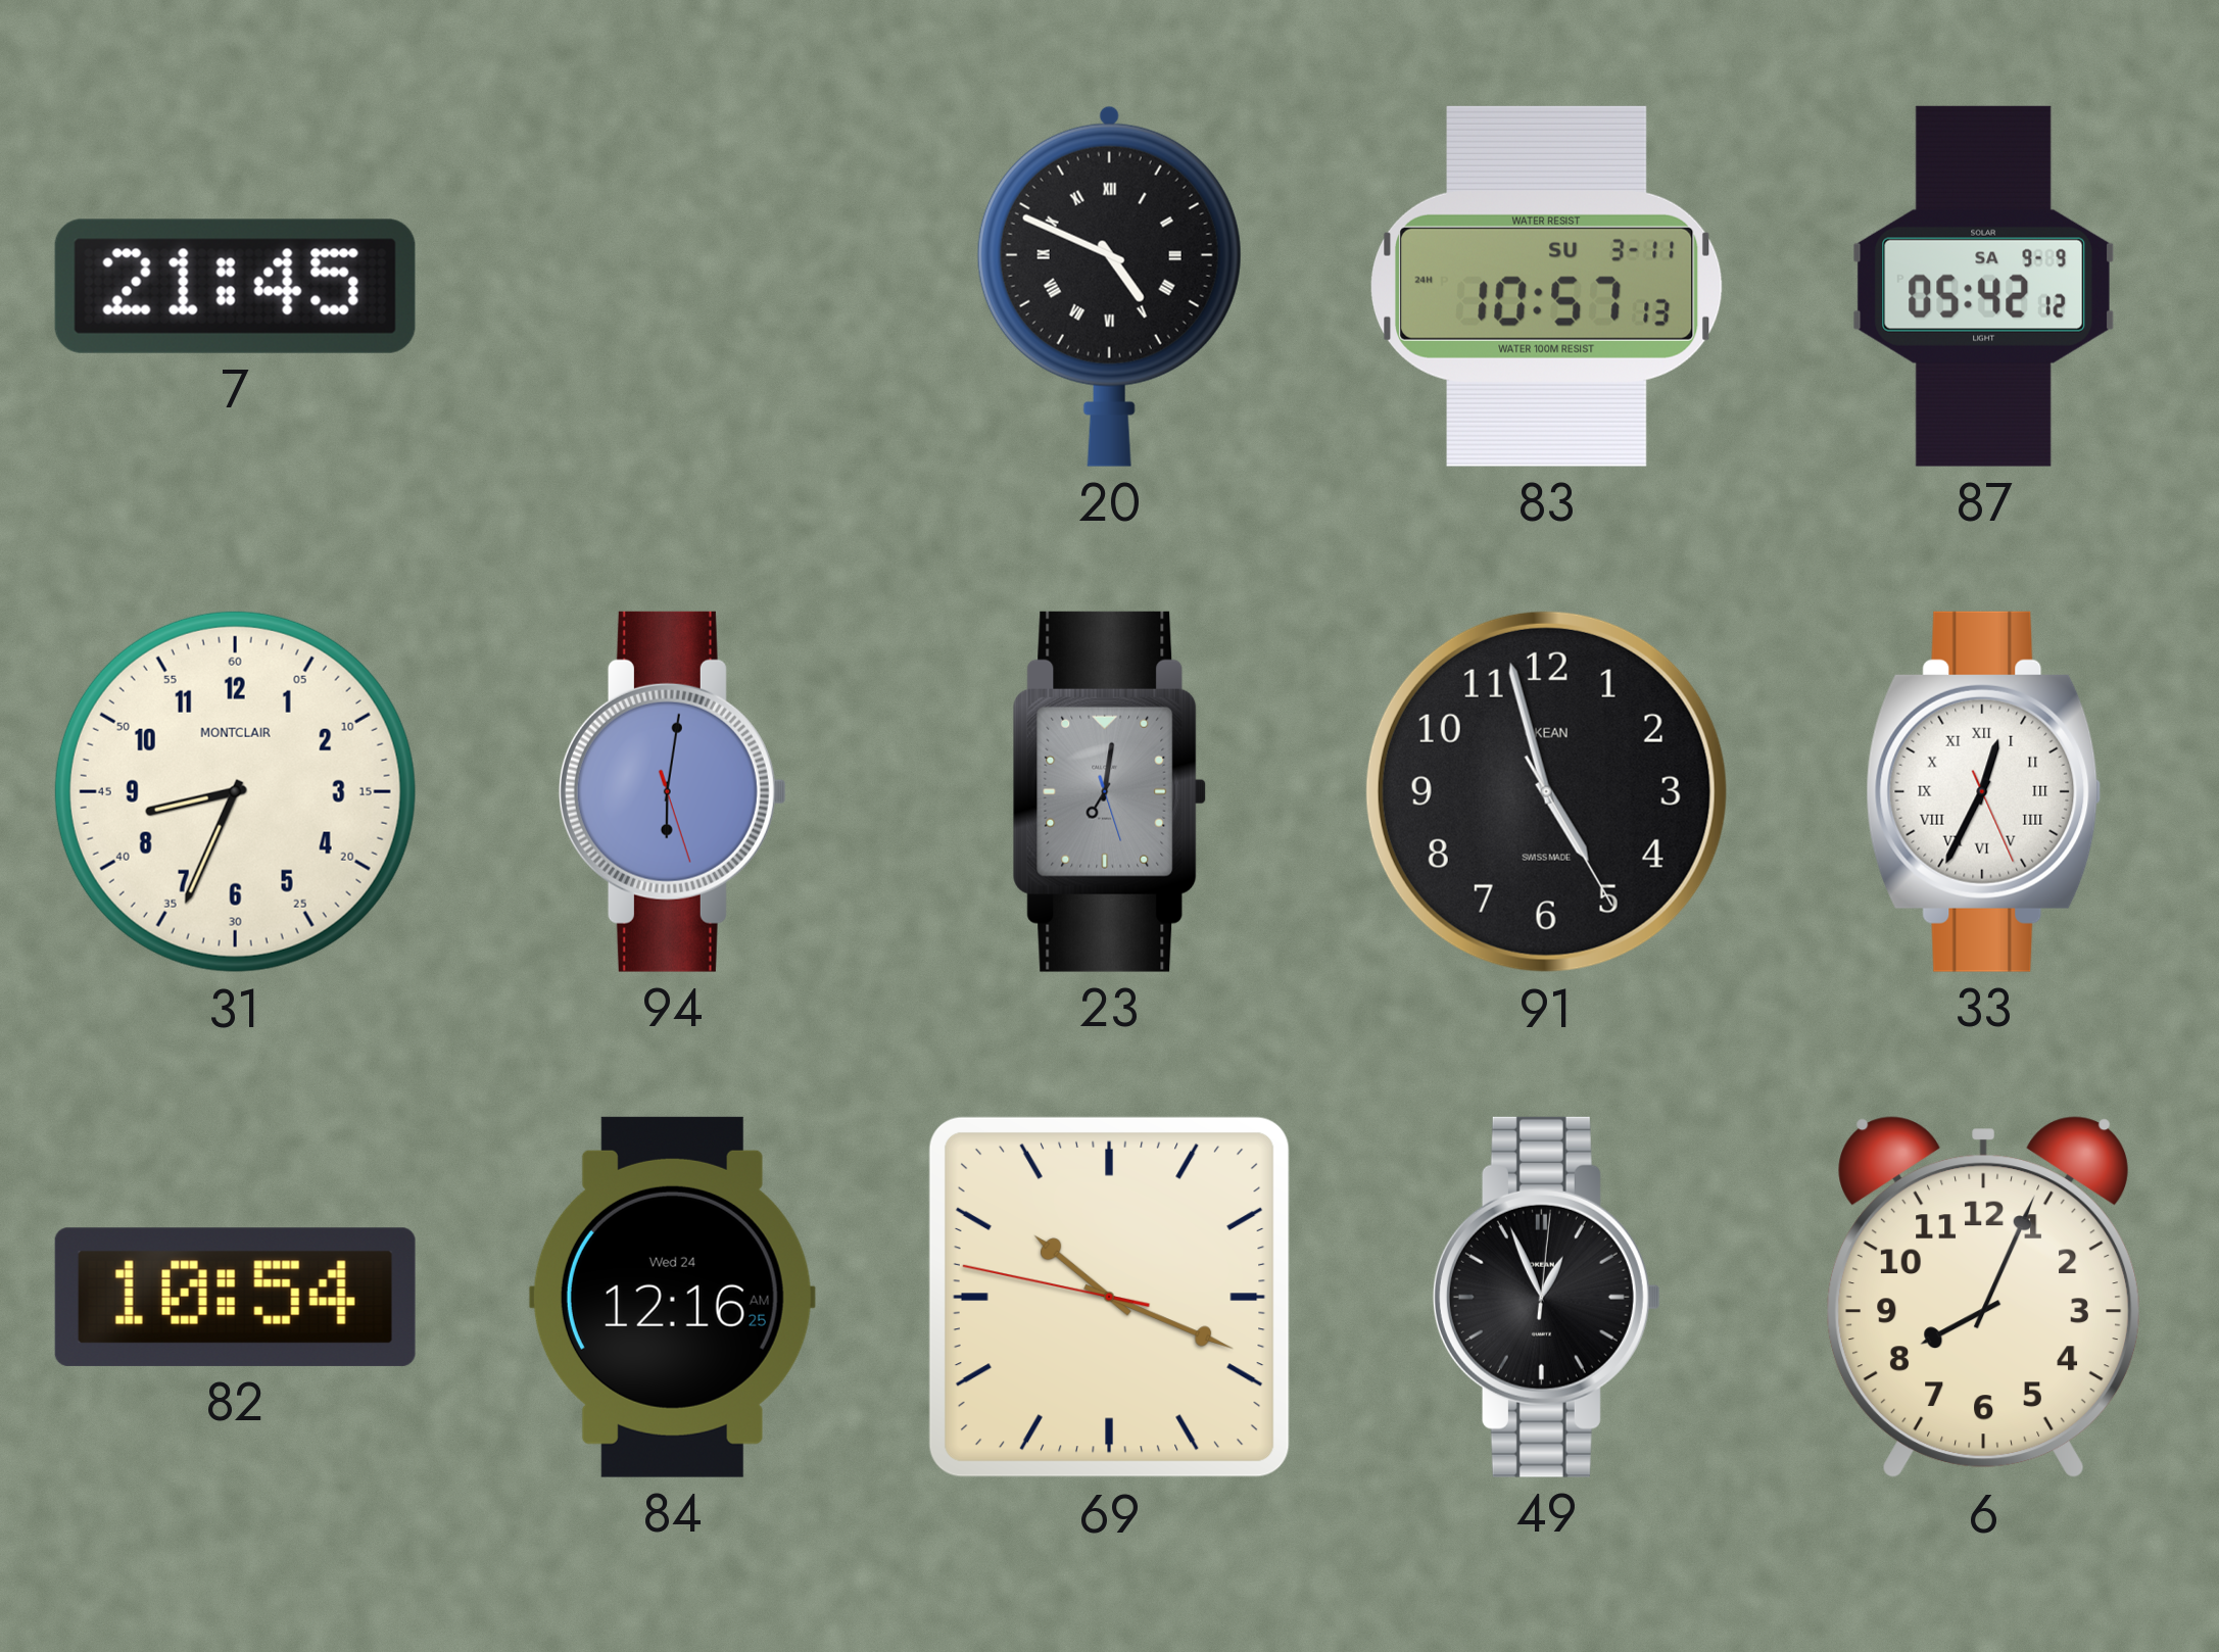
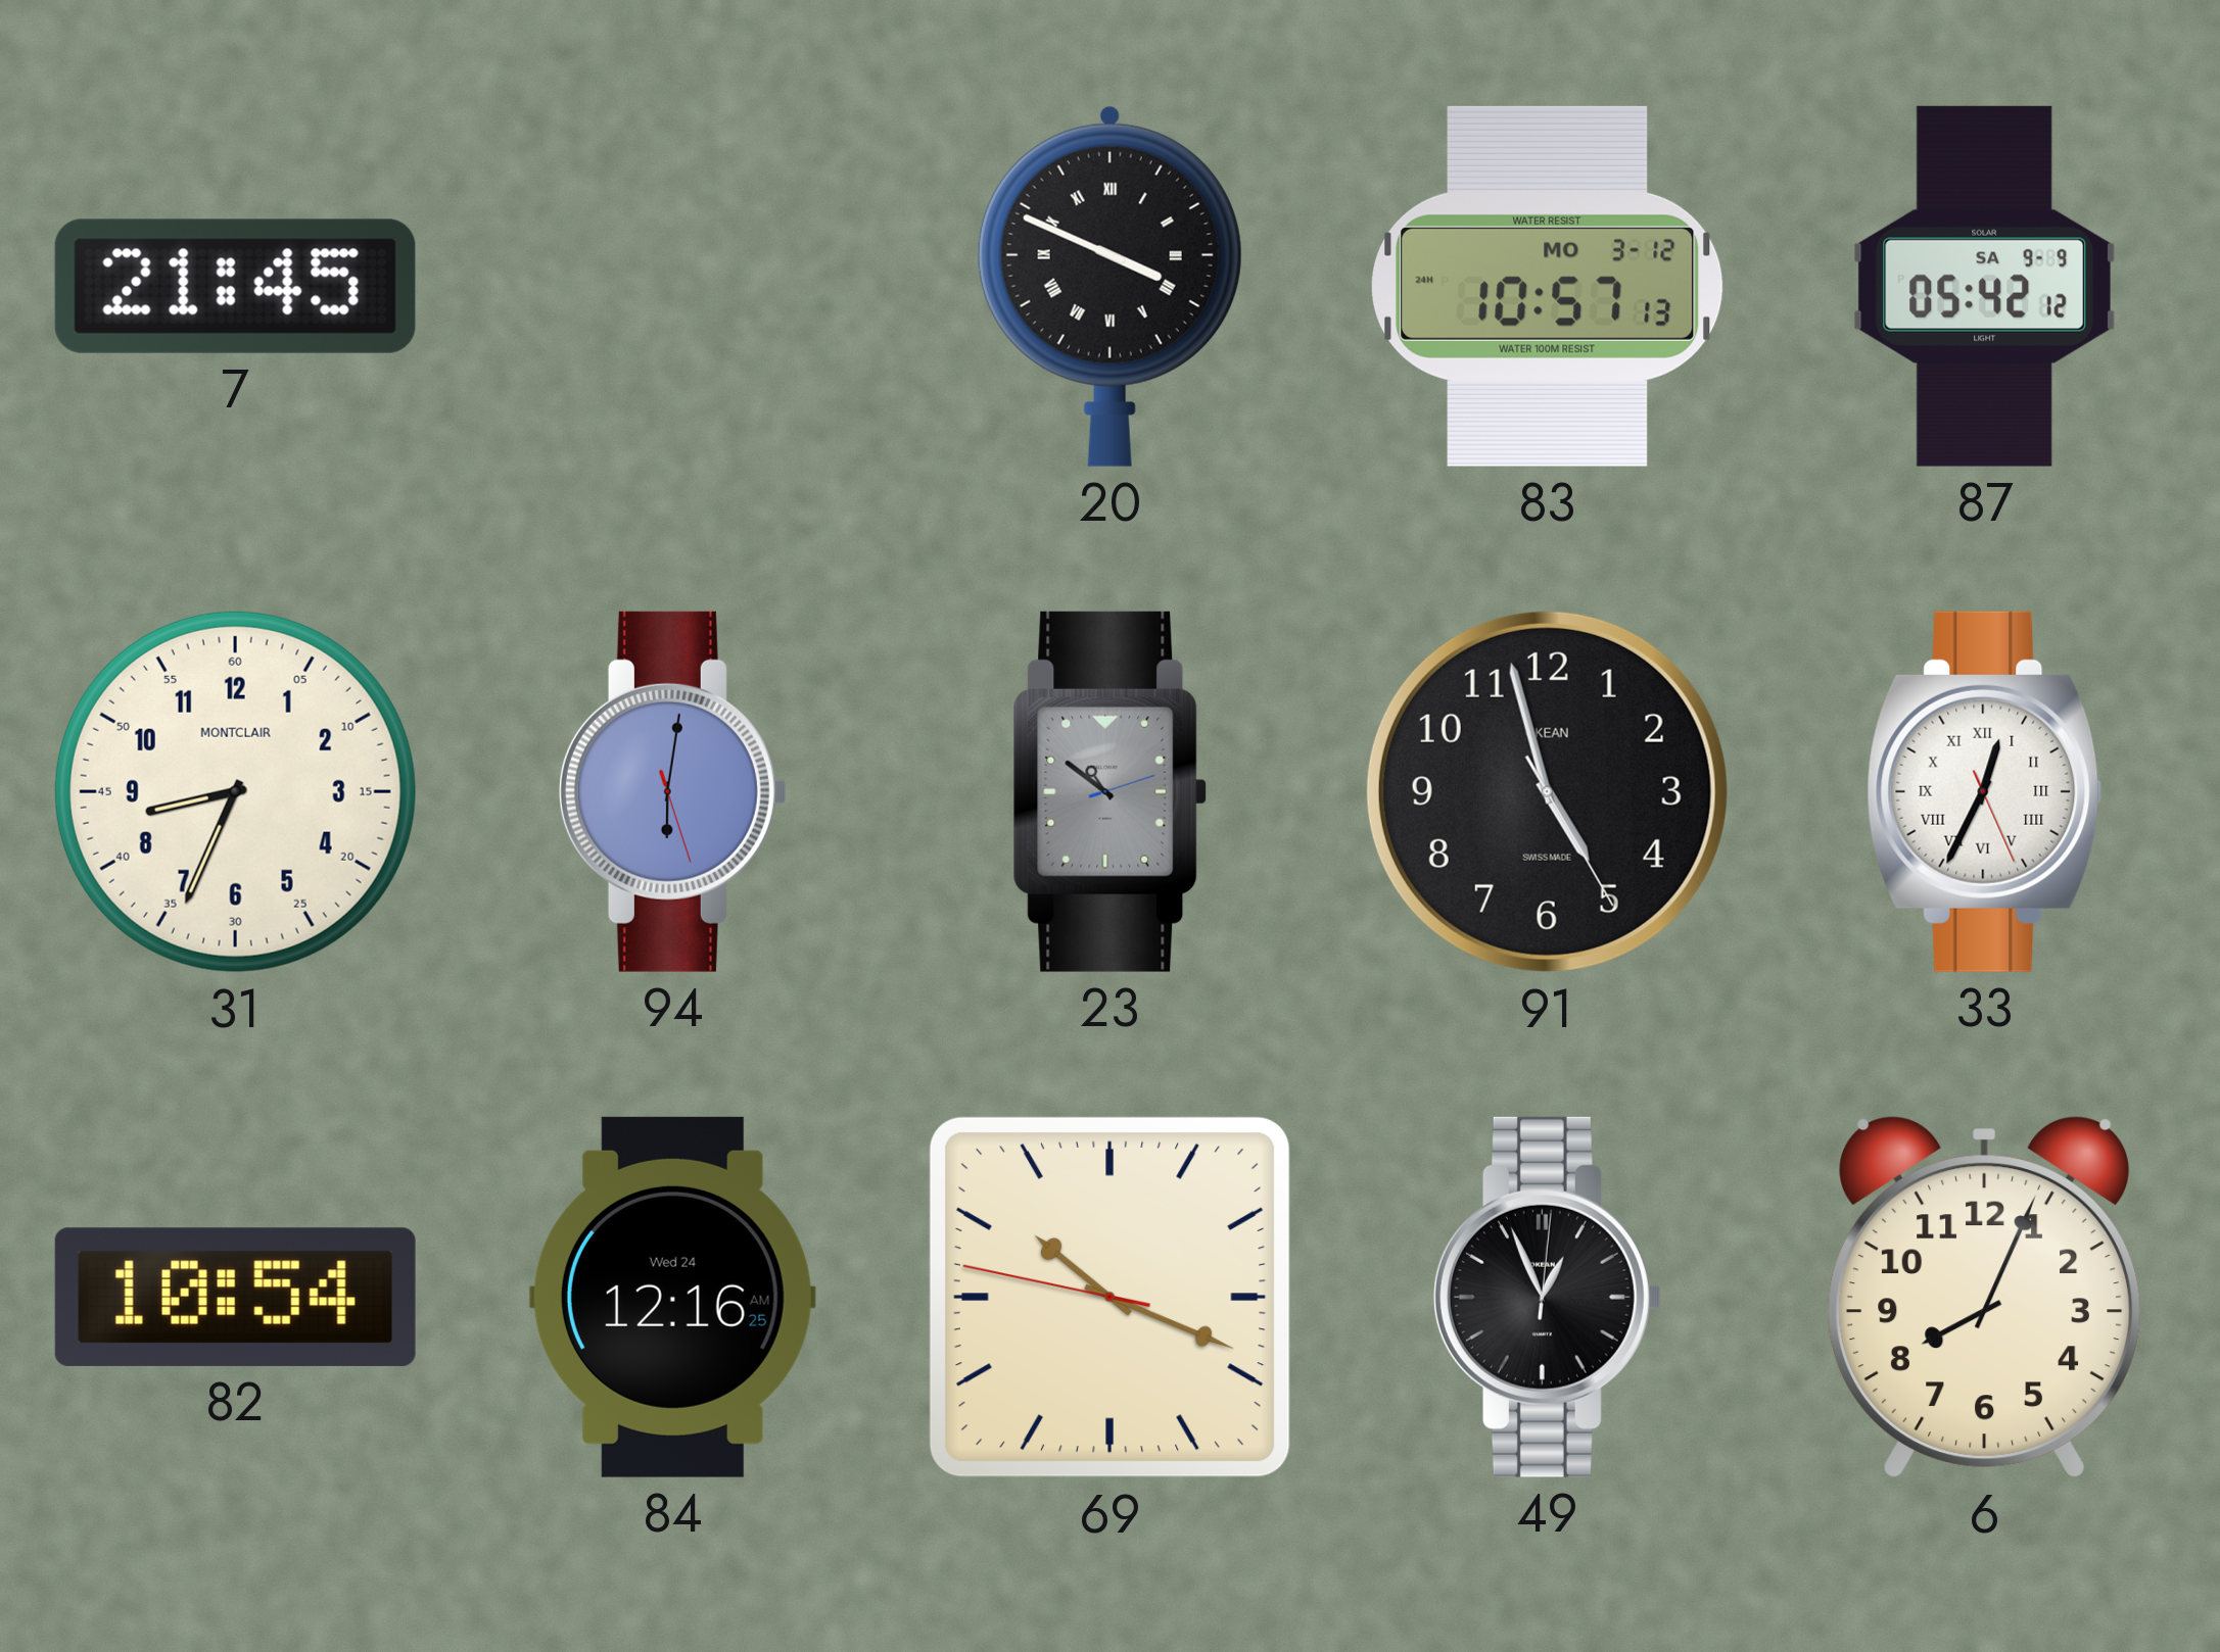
20: 4:49 -> 3:49 (1109, 286)
83 date: SU 3-11 -> MO 3-12 (1548, 286)
23: 7:01 -> 10:51 (1111, 791)
